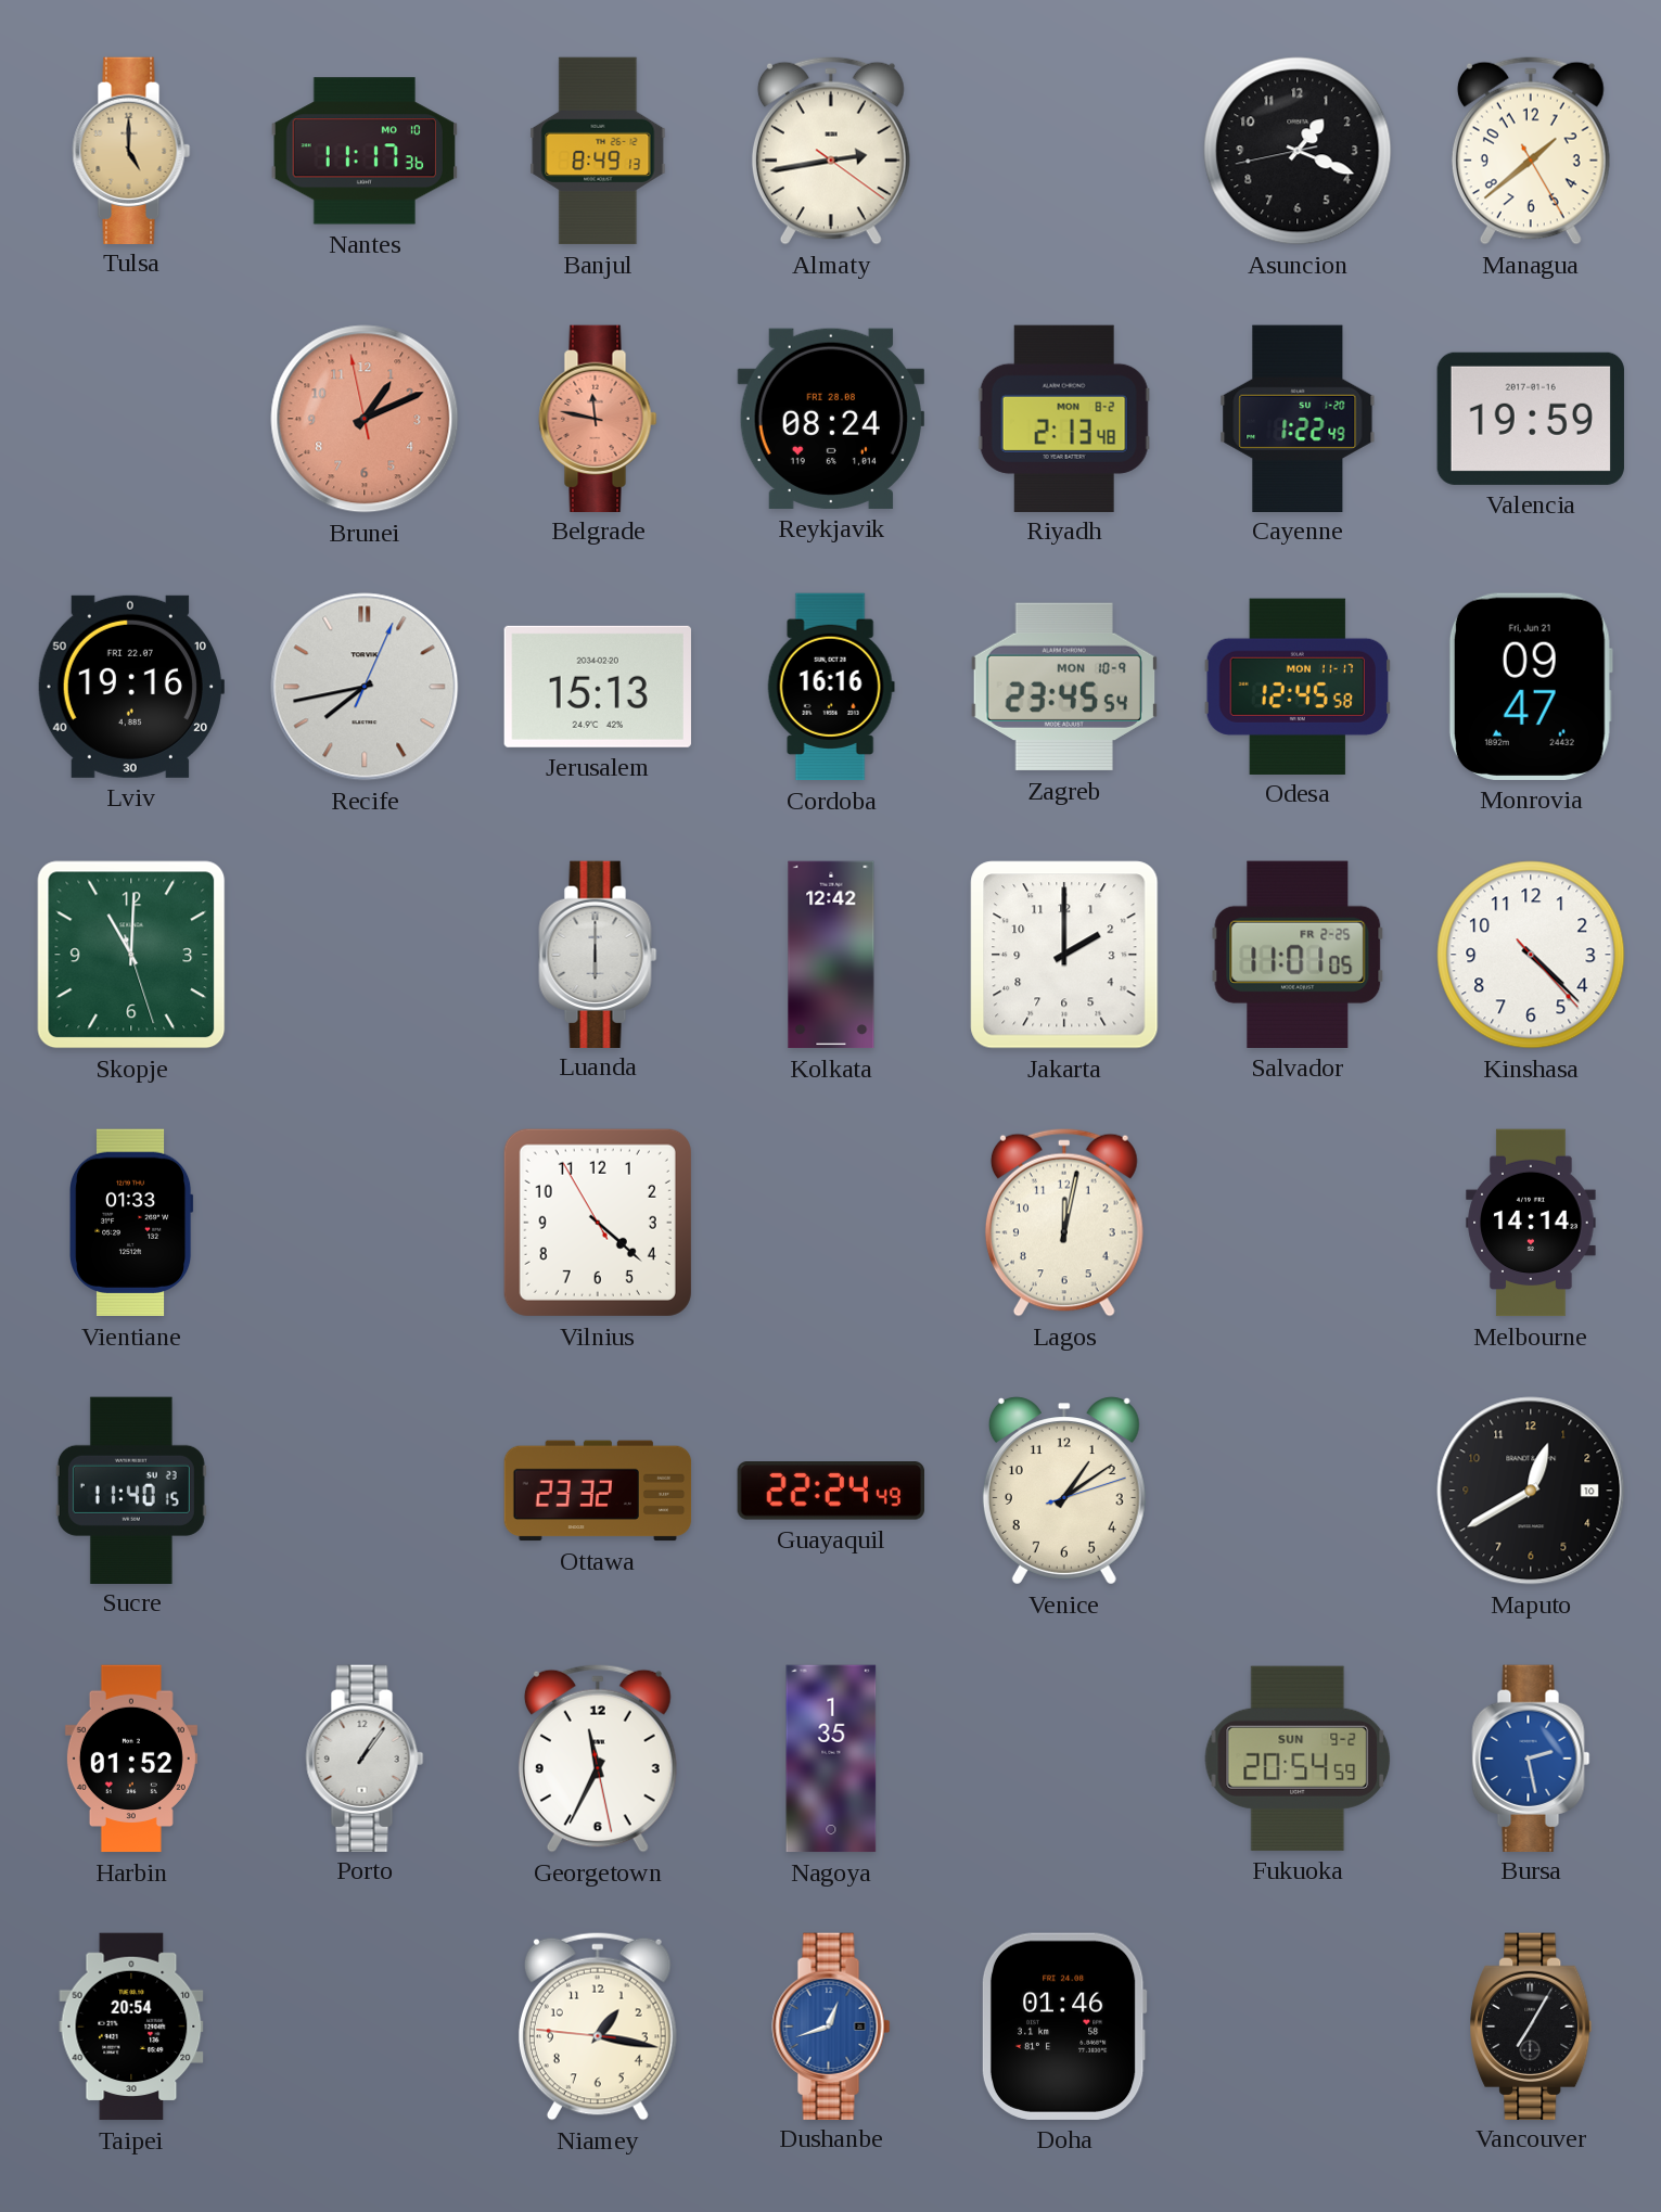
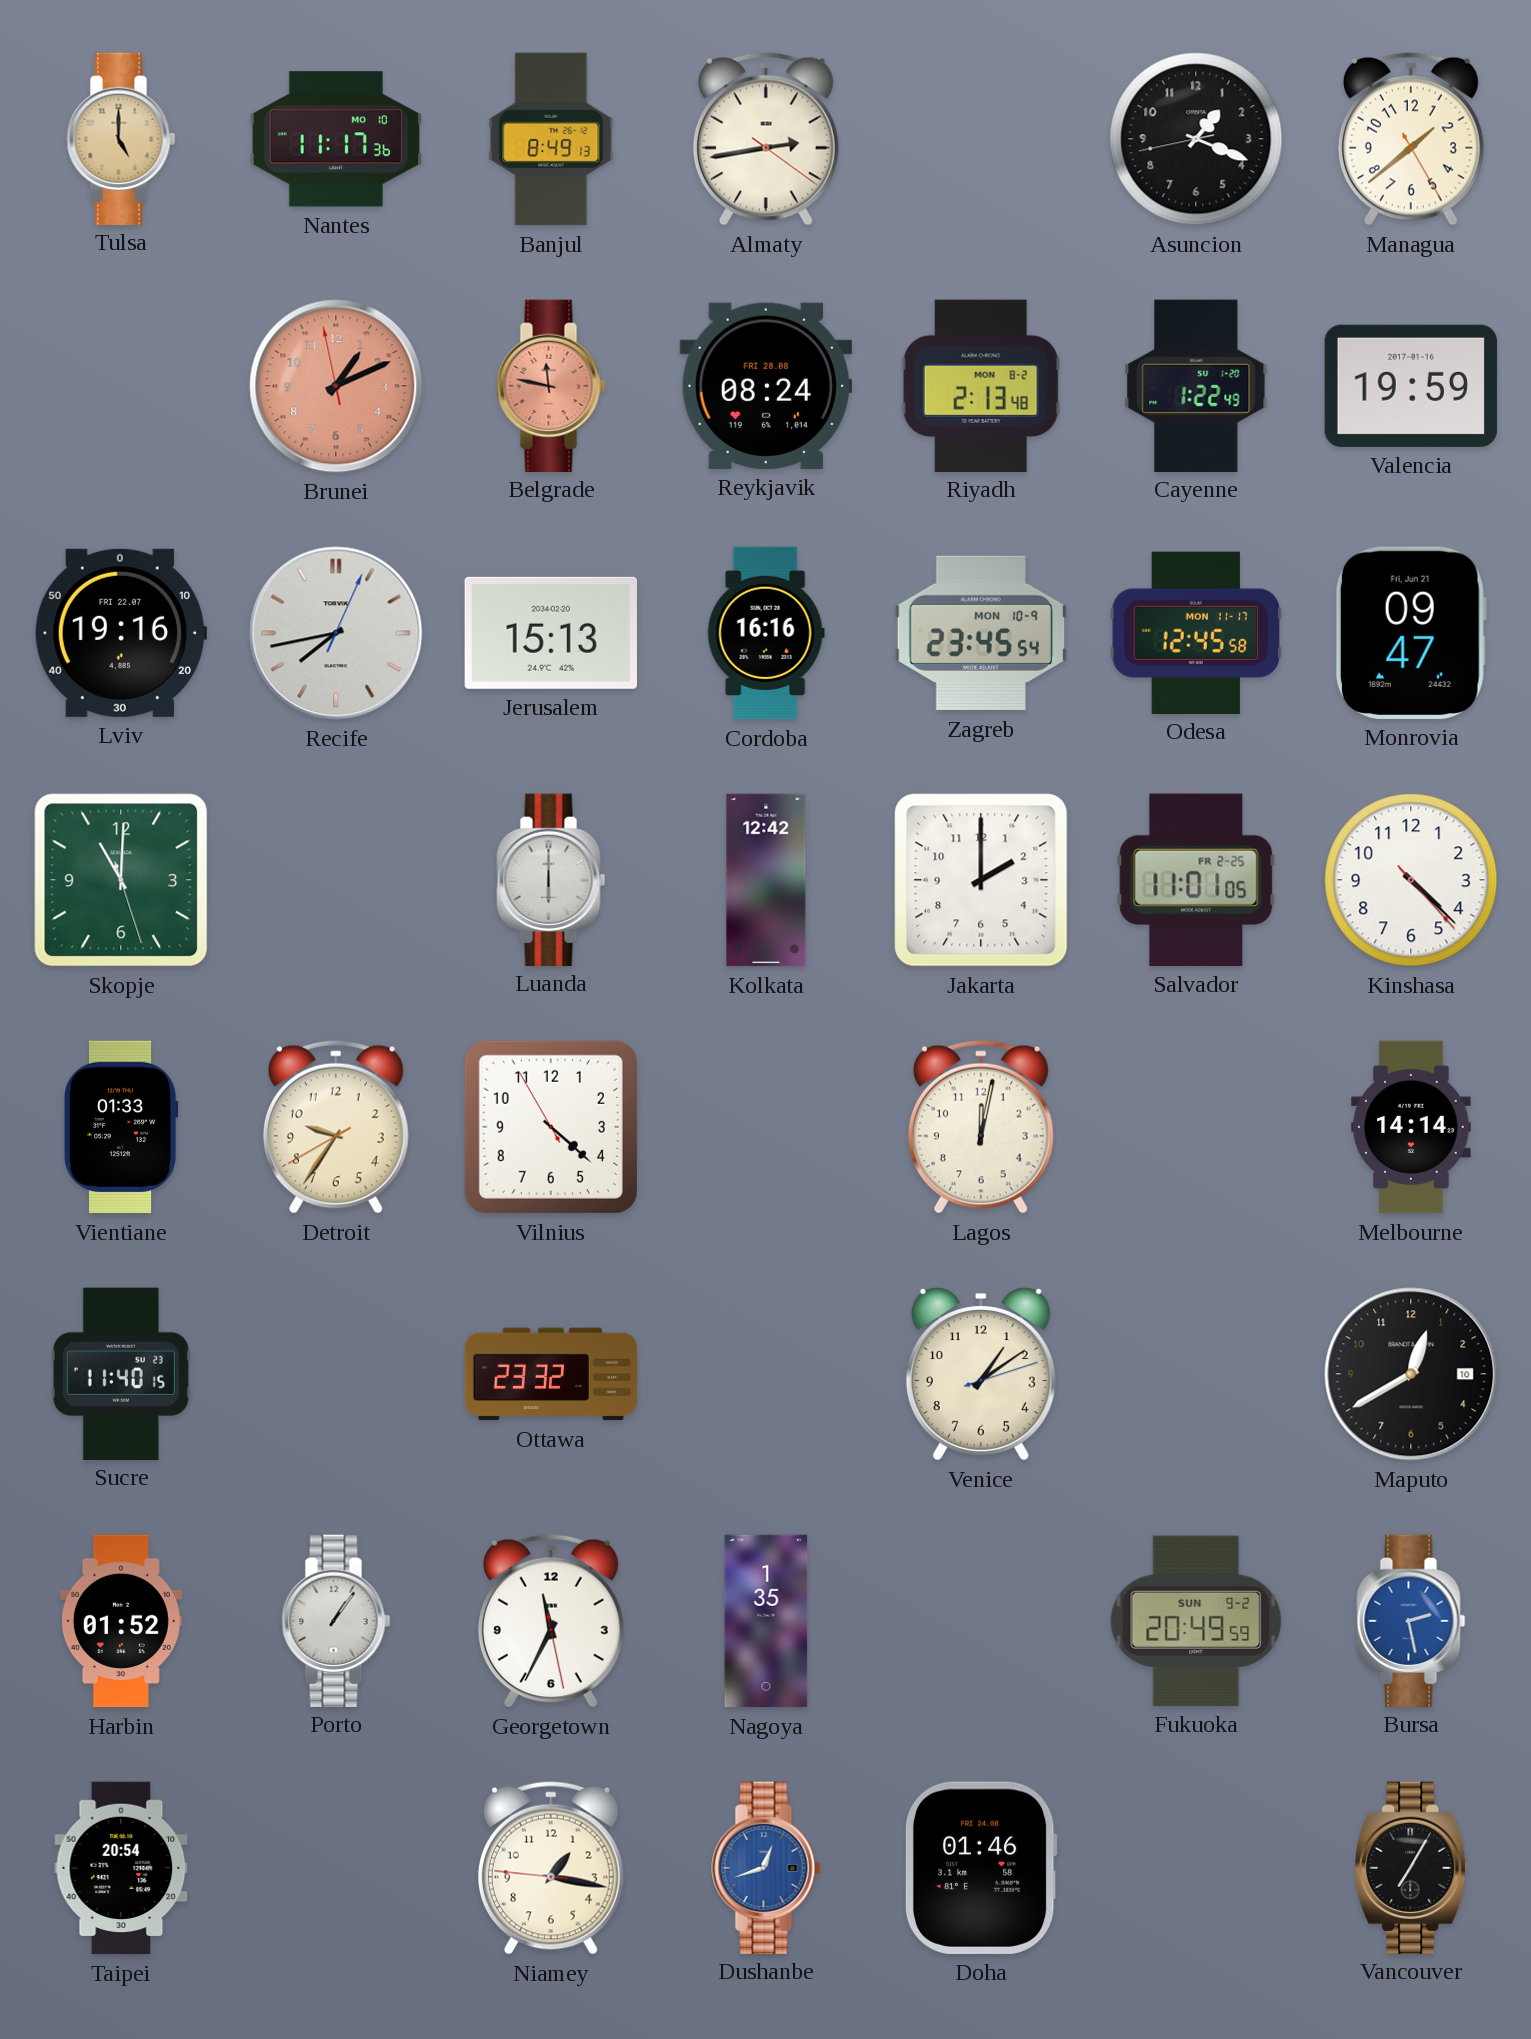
Detroit: none -> 9:35 (336, 1127)
Guayaquil: 22:24 -> none (831, 1492)
Fukuoka: 20:54 -> 20:49 (1196, 1621)
